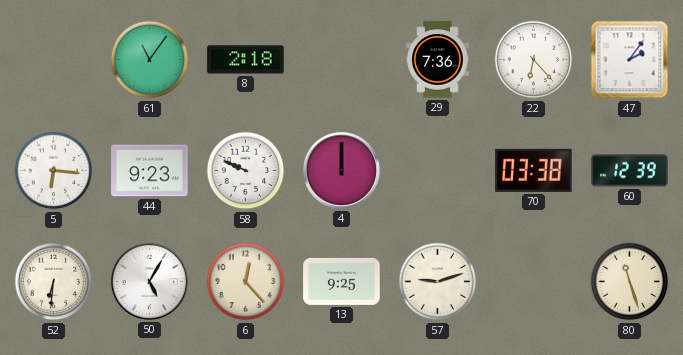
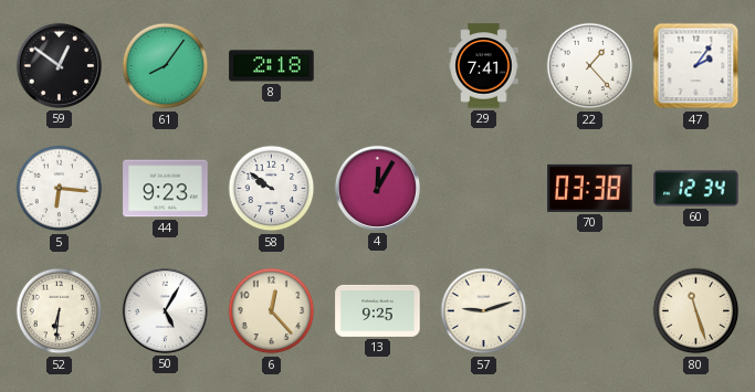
59: none -> 12:51 (59, 65)
61: 11:06 -> 8:06 (166, 66)
29: 7:36 -> 7:41 (484, 66)
22: 6:23 -> 1:23 (590, 66)
58: 9:49 -> 9:51 (272, 189)
4: 12:00 -> 12:05 (377, 188)
60: 12:39 -> 12:34 (696, 189)
